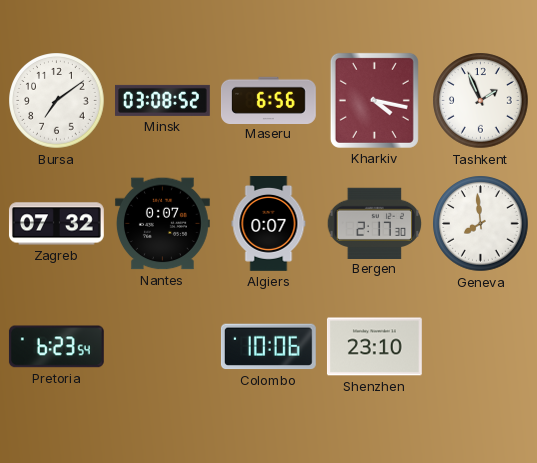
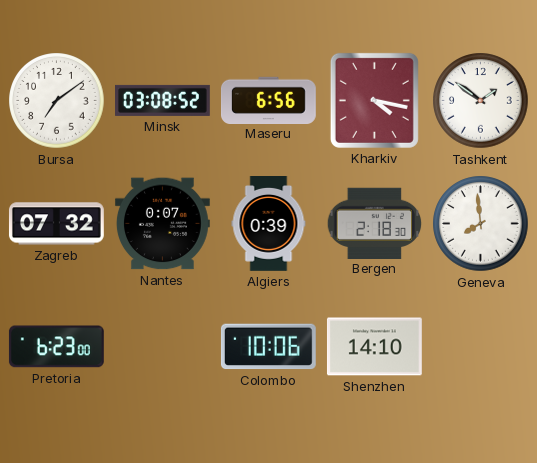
Tashkent: 1:56 -> 1:51 (481, 101)
Algiers: 0:07 -> 0:39 (269, 224)
Bergen: 2:17 -> 2:18 (375, 223)
Pretoria: 6:23:54 -> 6:23:00 (56, 347)
Shenzhen: 23:10 -> 14:10 (374, 347)
